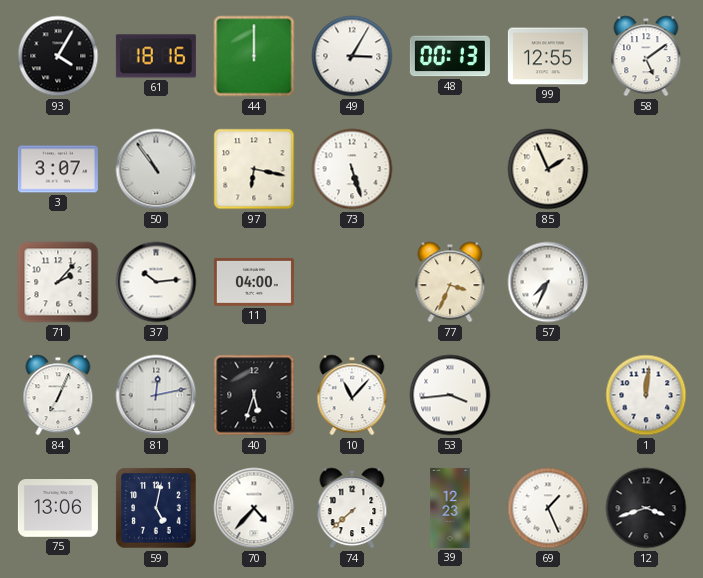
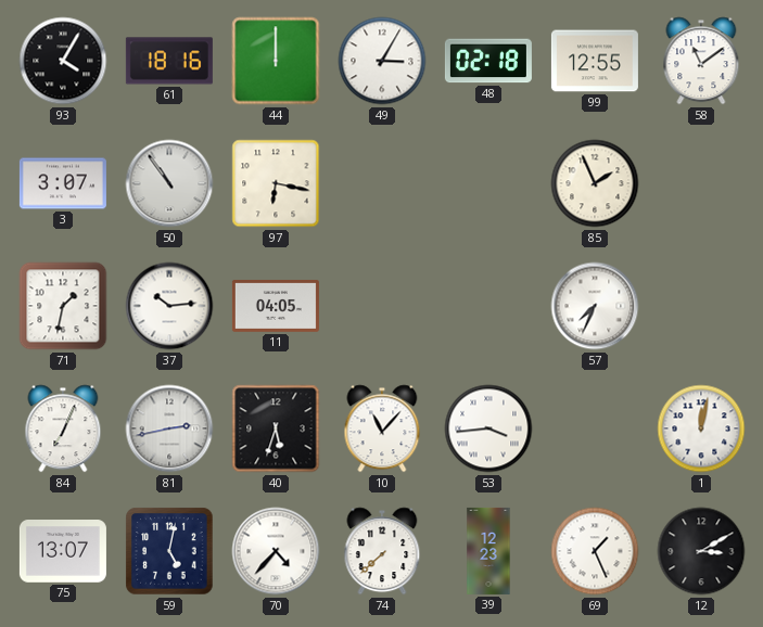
48: 00:13 -> 02:18 (488, 61)
58: 5:09 -> 11:09 (701, 61)
73: 5:27 -> none (352, 169)
71: 2:07 -> 1:32 (63, 306)
11: 04:00 -> 04:05 (276, 306)
77: 3:34 -> none (450, 282)
81: 12:13 -> 2:43 (169, 428)
1: 12:01 -> 12:02 (701, 428)
75: 13:06 -> 13:07 (63, 552)
12: 3:42 -> 3:10 (701, 551)
